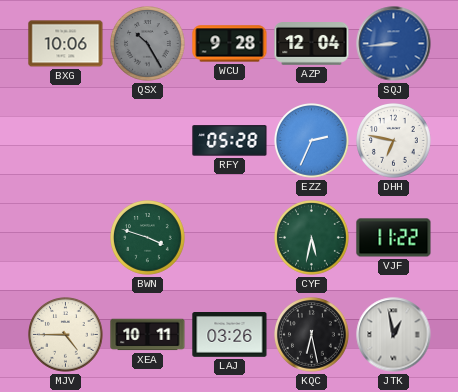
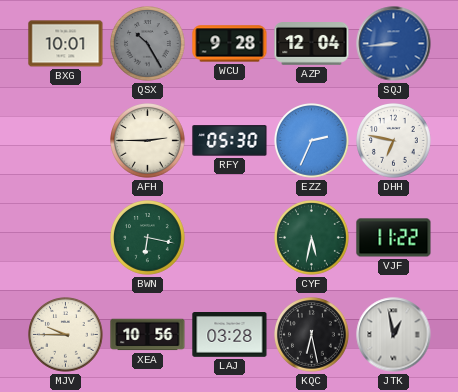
BXG: 10:06 -> 10:01 (66, 44)
AFH: none -> 2:45 (148, 141)
RFY: 05:28 -> 05:30 (230, 141)
BWN: 3:48 -> 6:17 (148, 238)
MJV: 4:45 -> 9:45 (66, 335)
XEA: 10:11 -> 10:56 (148, 335)
LAJ: 03:26 -> 03:28 (230, 335)
